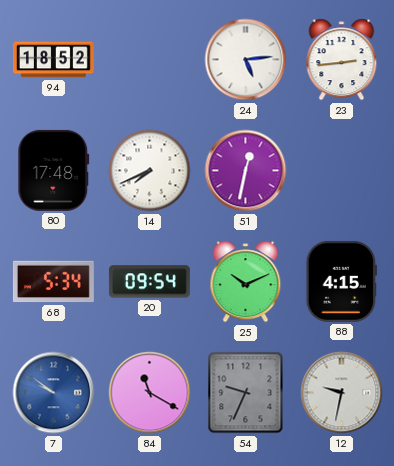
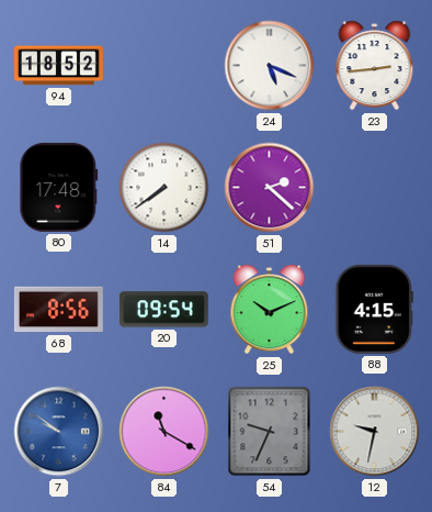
24: 5:14 -> 5:19 (270, 66)
14: 7:41 -> 7:39 (164, 188)
51: 12:32 -> 2:22 (270, 188)
68: 5:34 -> 8:56 (58, 310)
